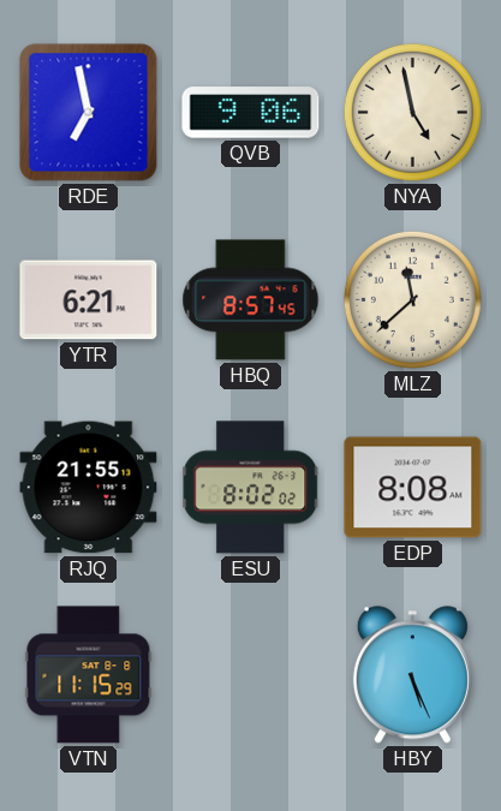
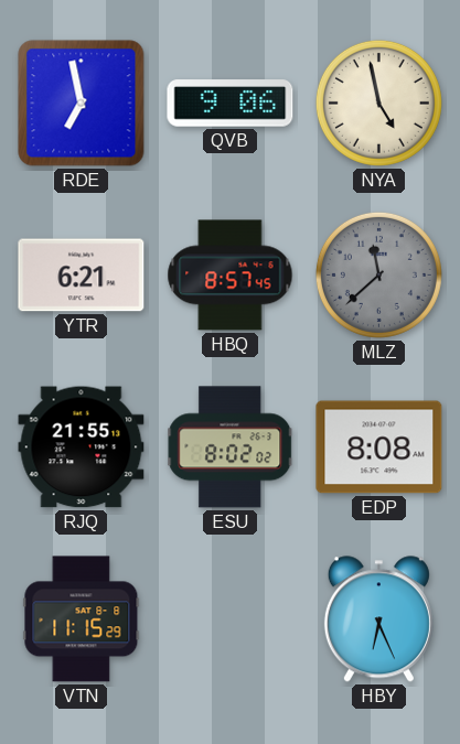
MLZ dial: cream -> grey (378, 274)
HBY: 5:26 -> 6:26 (378, 619)
